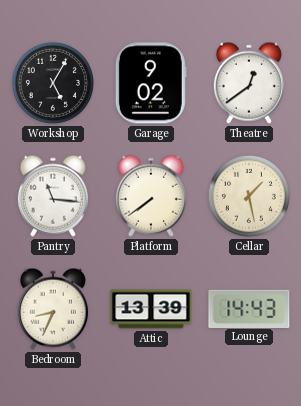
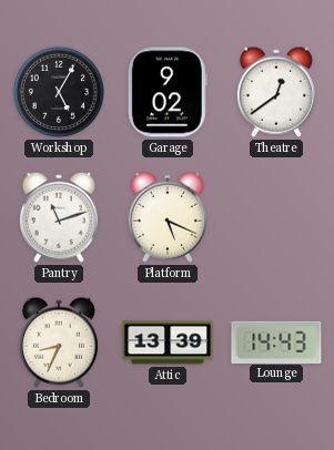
Pantry: 11:16 -> 11:12 (59, 217)
Platform: 7:39 -> 5:19 (168, 217)
Cellar: 1:28 -> none (249, 196)
